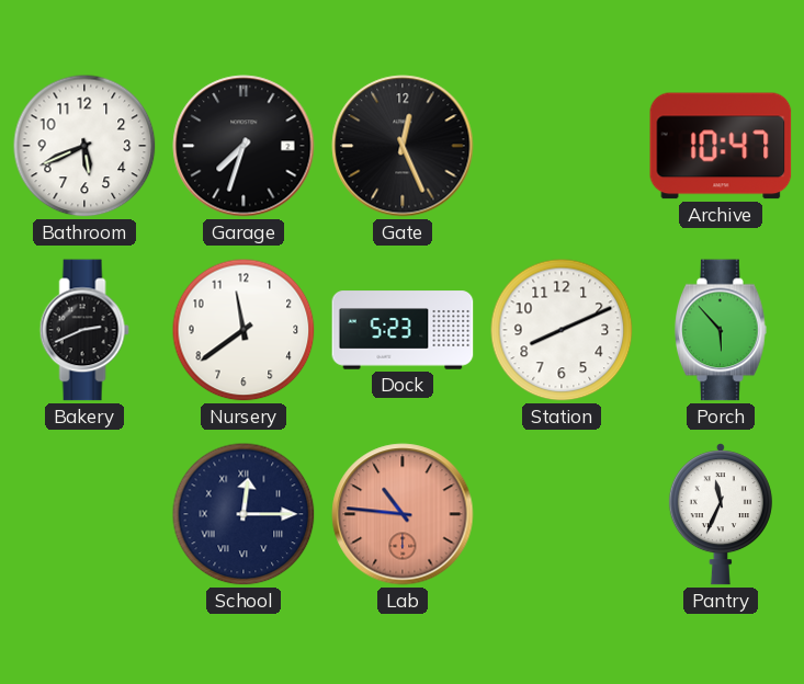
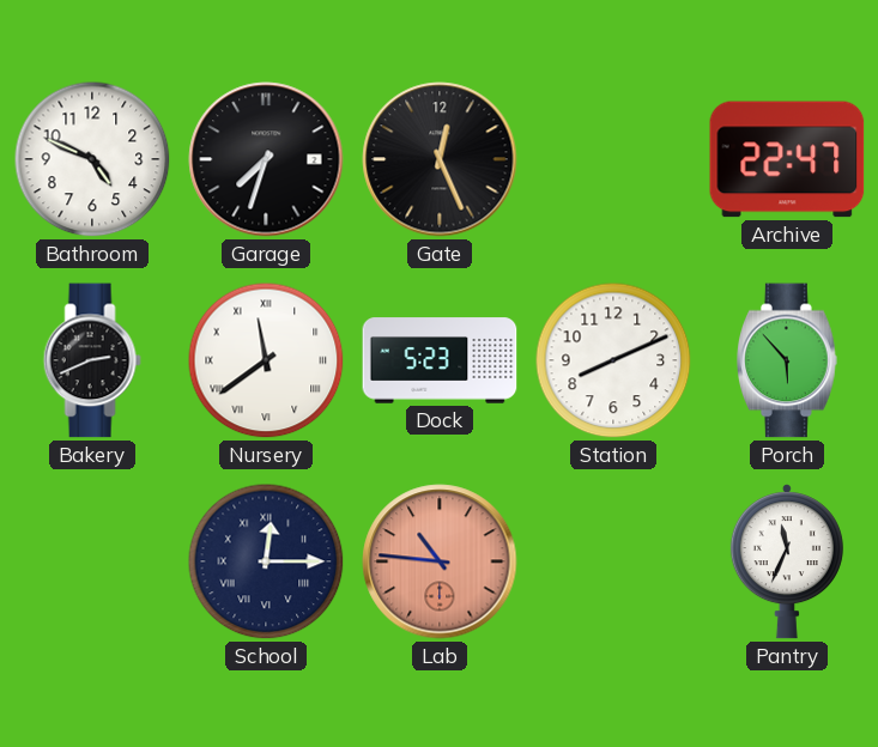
Bathroom: 5:41 -> 4:49 (92, 159)
Archive: 10:47 -> 22:47 (787, 159)
Nursery numerals: Arabic -> Roman (266, 360)
